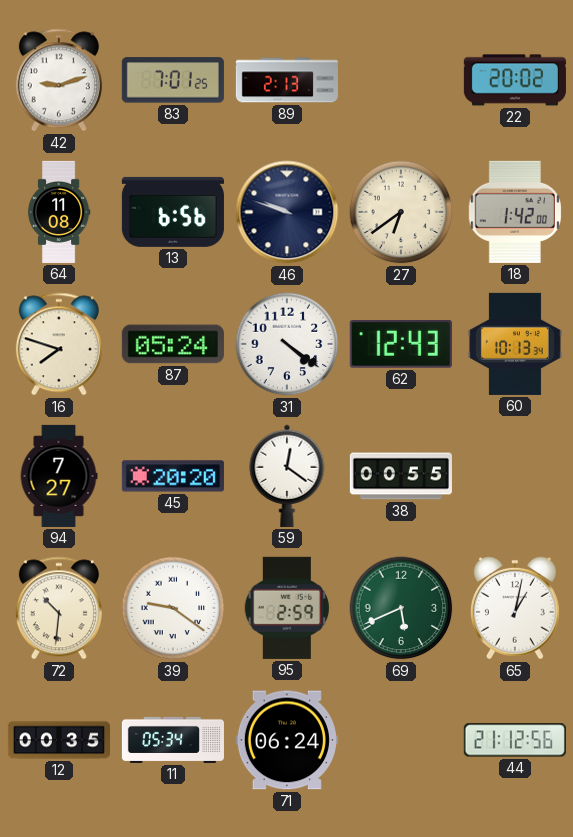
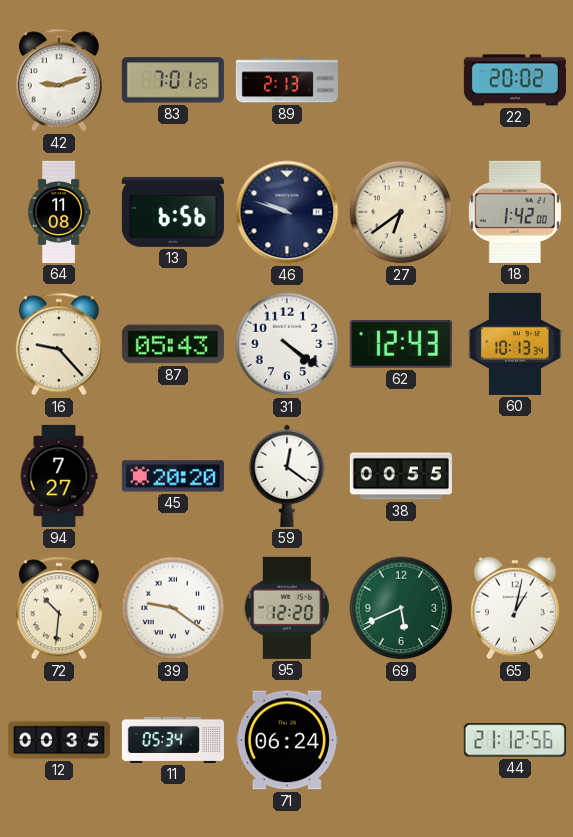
16: 7:48 -> 9:23 (59, 344)
87: 05:24 -> 05:43 (173, 344)
95: 2:59 -> 12:20 (287, 608)
